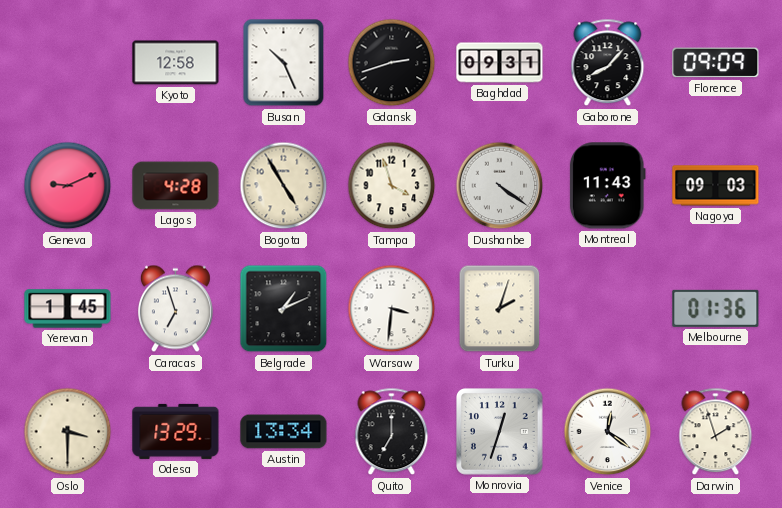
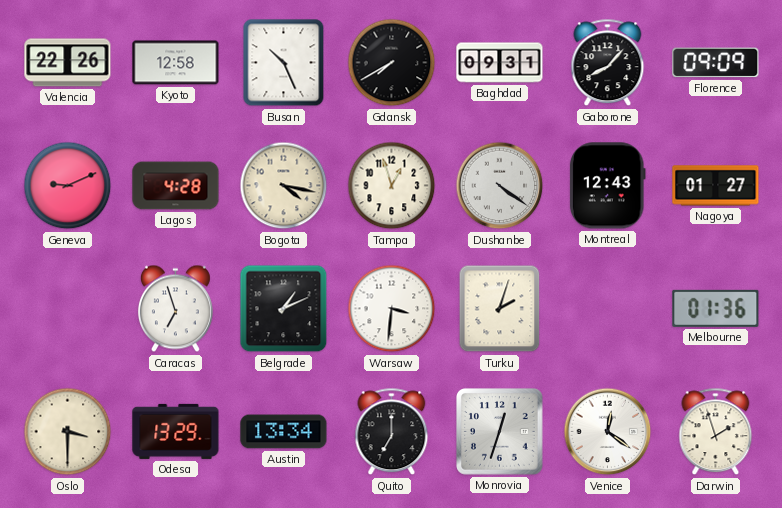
Valencia: none -> 22:26 (68, 63)
Gdansk: 2:42 -> 7:40 (392, 63)
Bogota: 4:55 -> 4:17 (284, 186)
Tampa: 3:57 -> 12:57 (392, 186)
Montreal: 11:43 -> 12:43 (608, 186)
Nagoya: 09:03 -> 01:27 (716, 186)
Yerevan: 1:45 -> none (68, 309)
